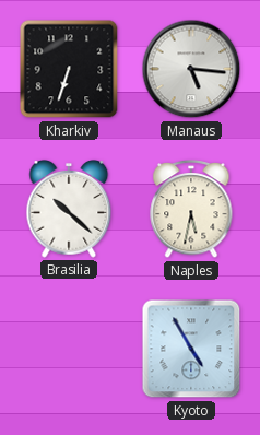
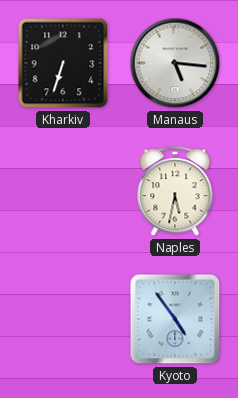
Brasilia: 10:22 -> none (69, 210)
Kyoto: 4:55 -> 4:54 (175, 319)
